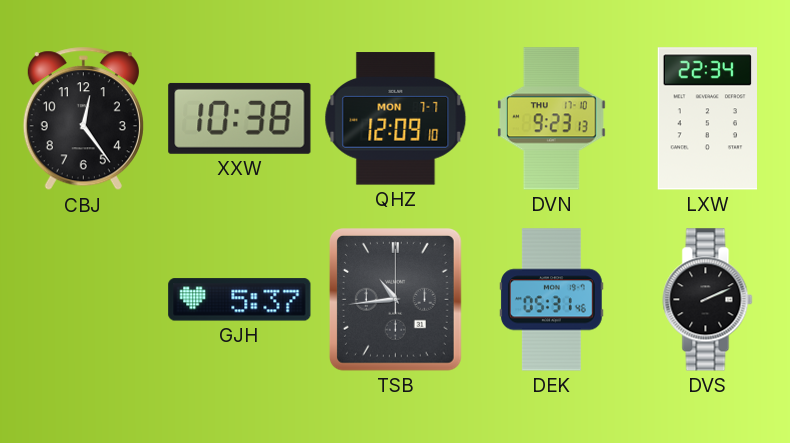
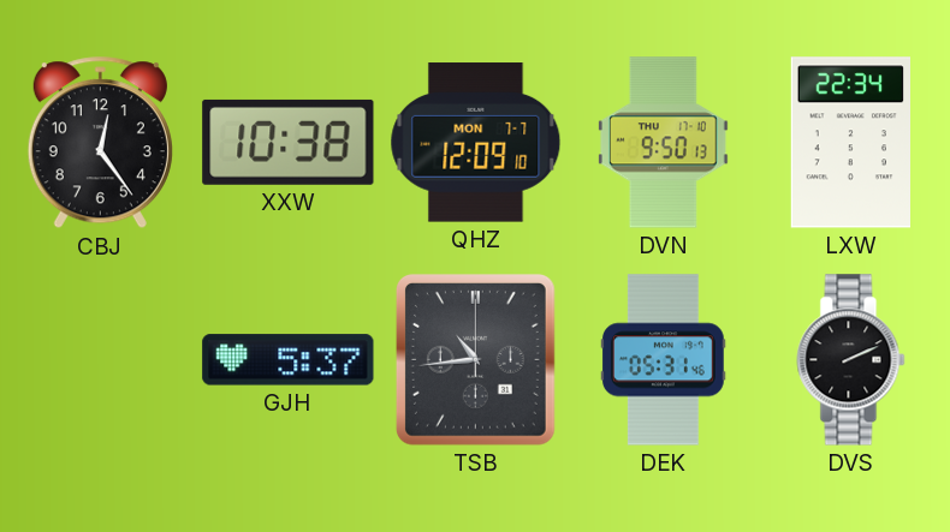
DVN: 9:23 -> 9:50 (663, 143)
